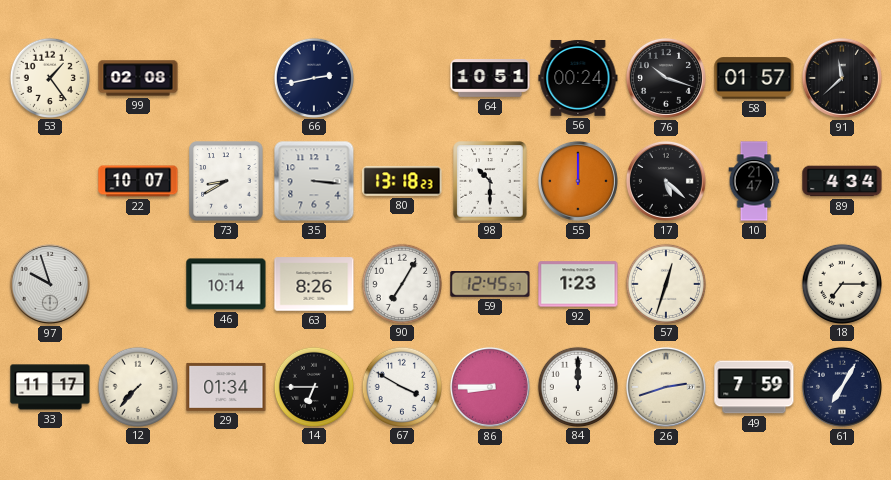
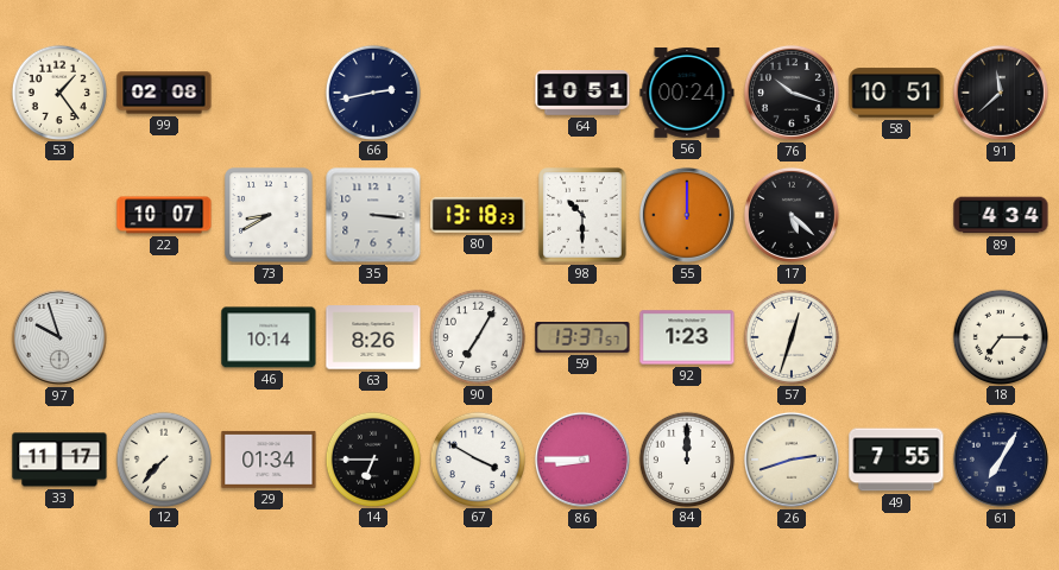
58: 01:57 -> 10:51 (896, 93)
10: 21:47 -> none (754, 181)
59: 12:45 -> 13:37 (582, 338)
49: 7:59 -> 7:55 (896, 460)
